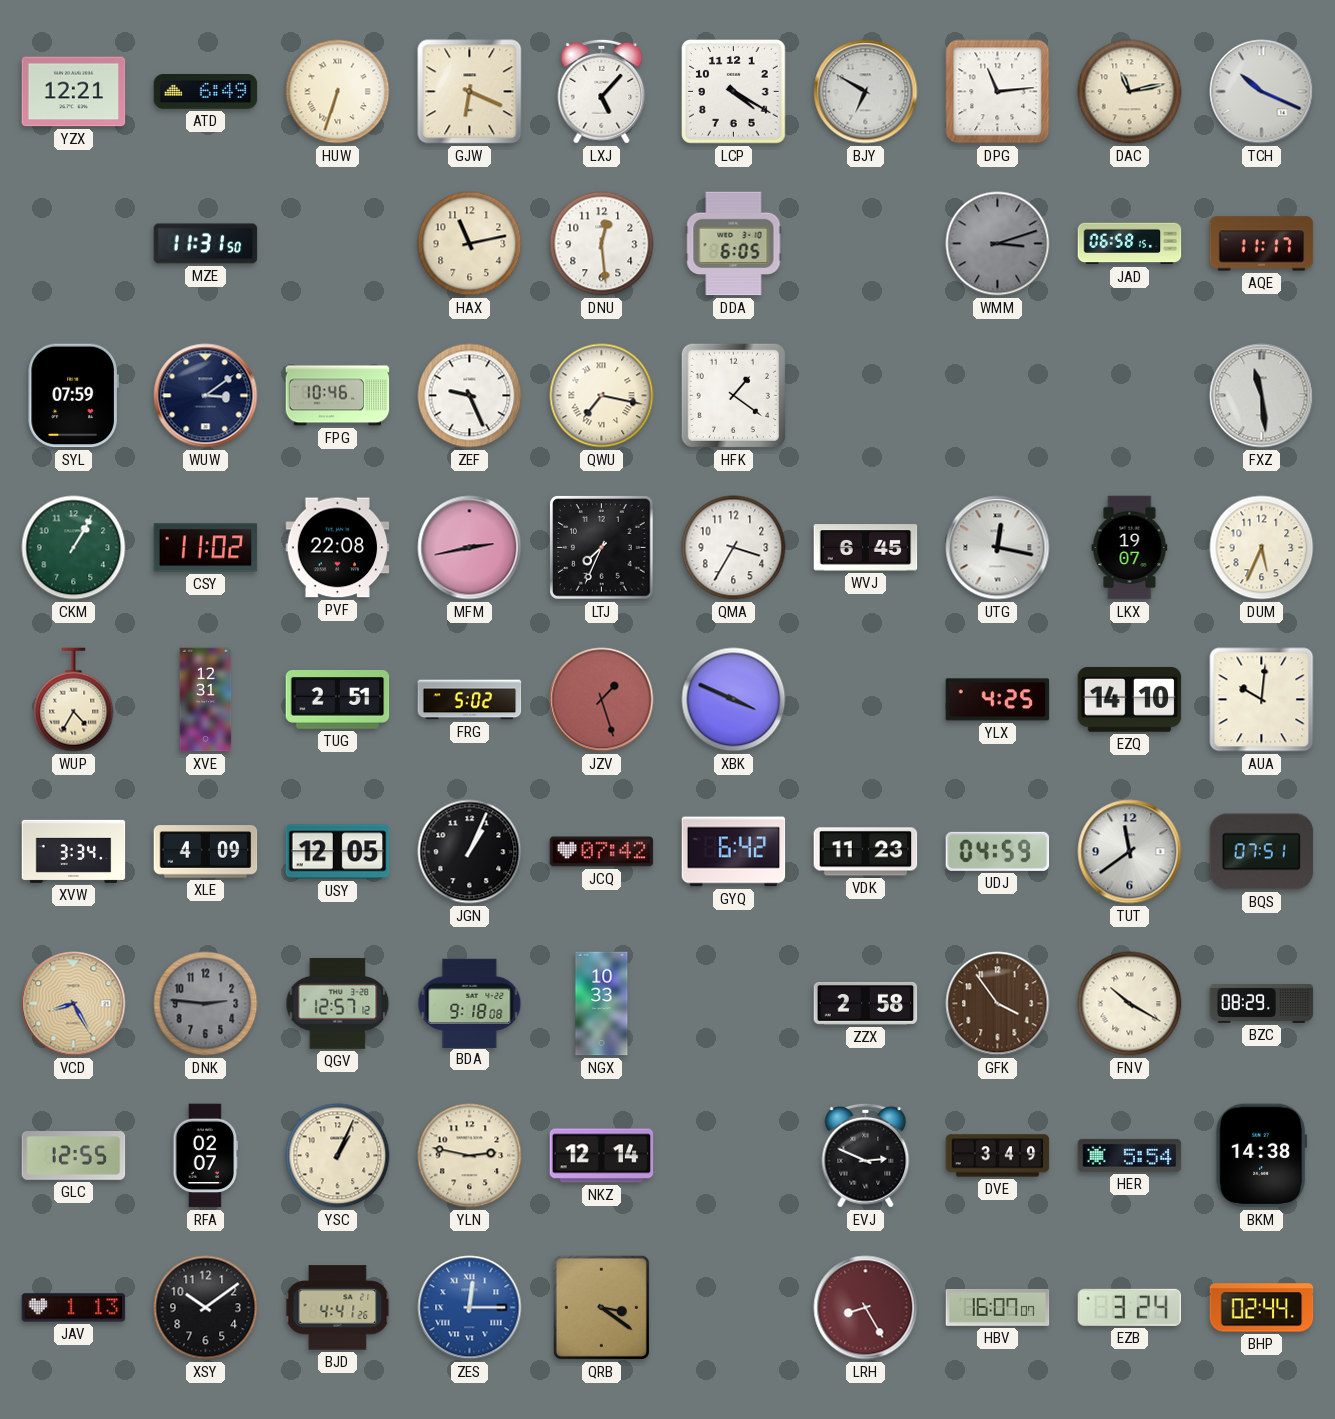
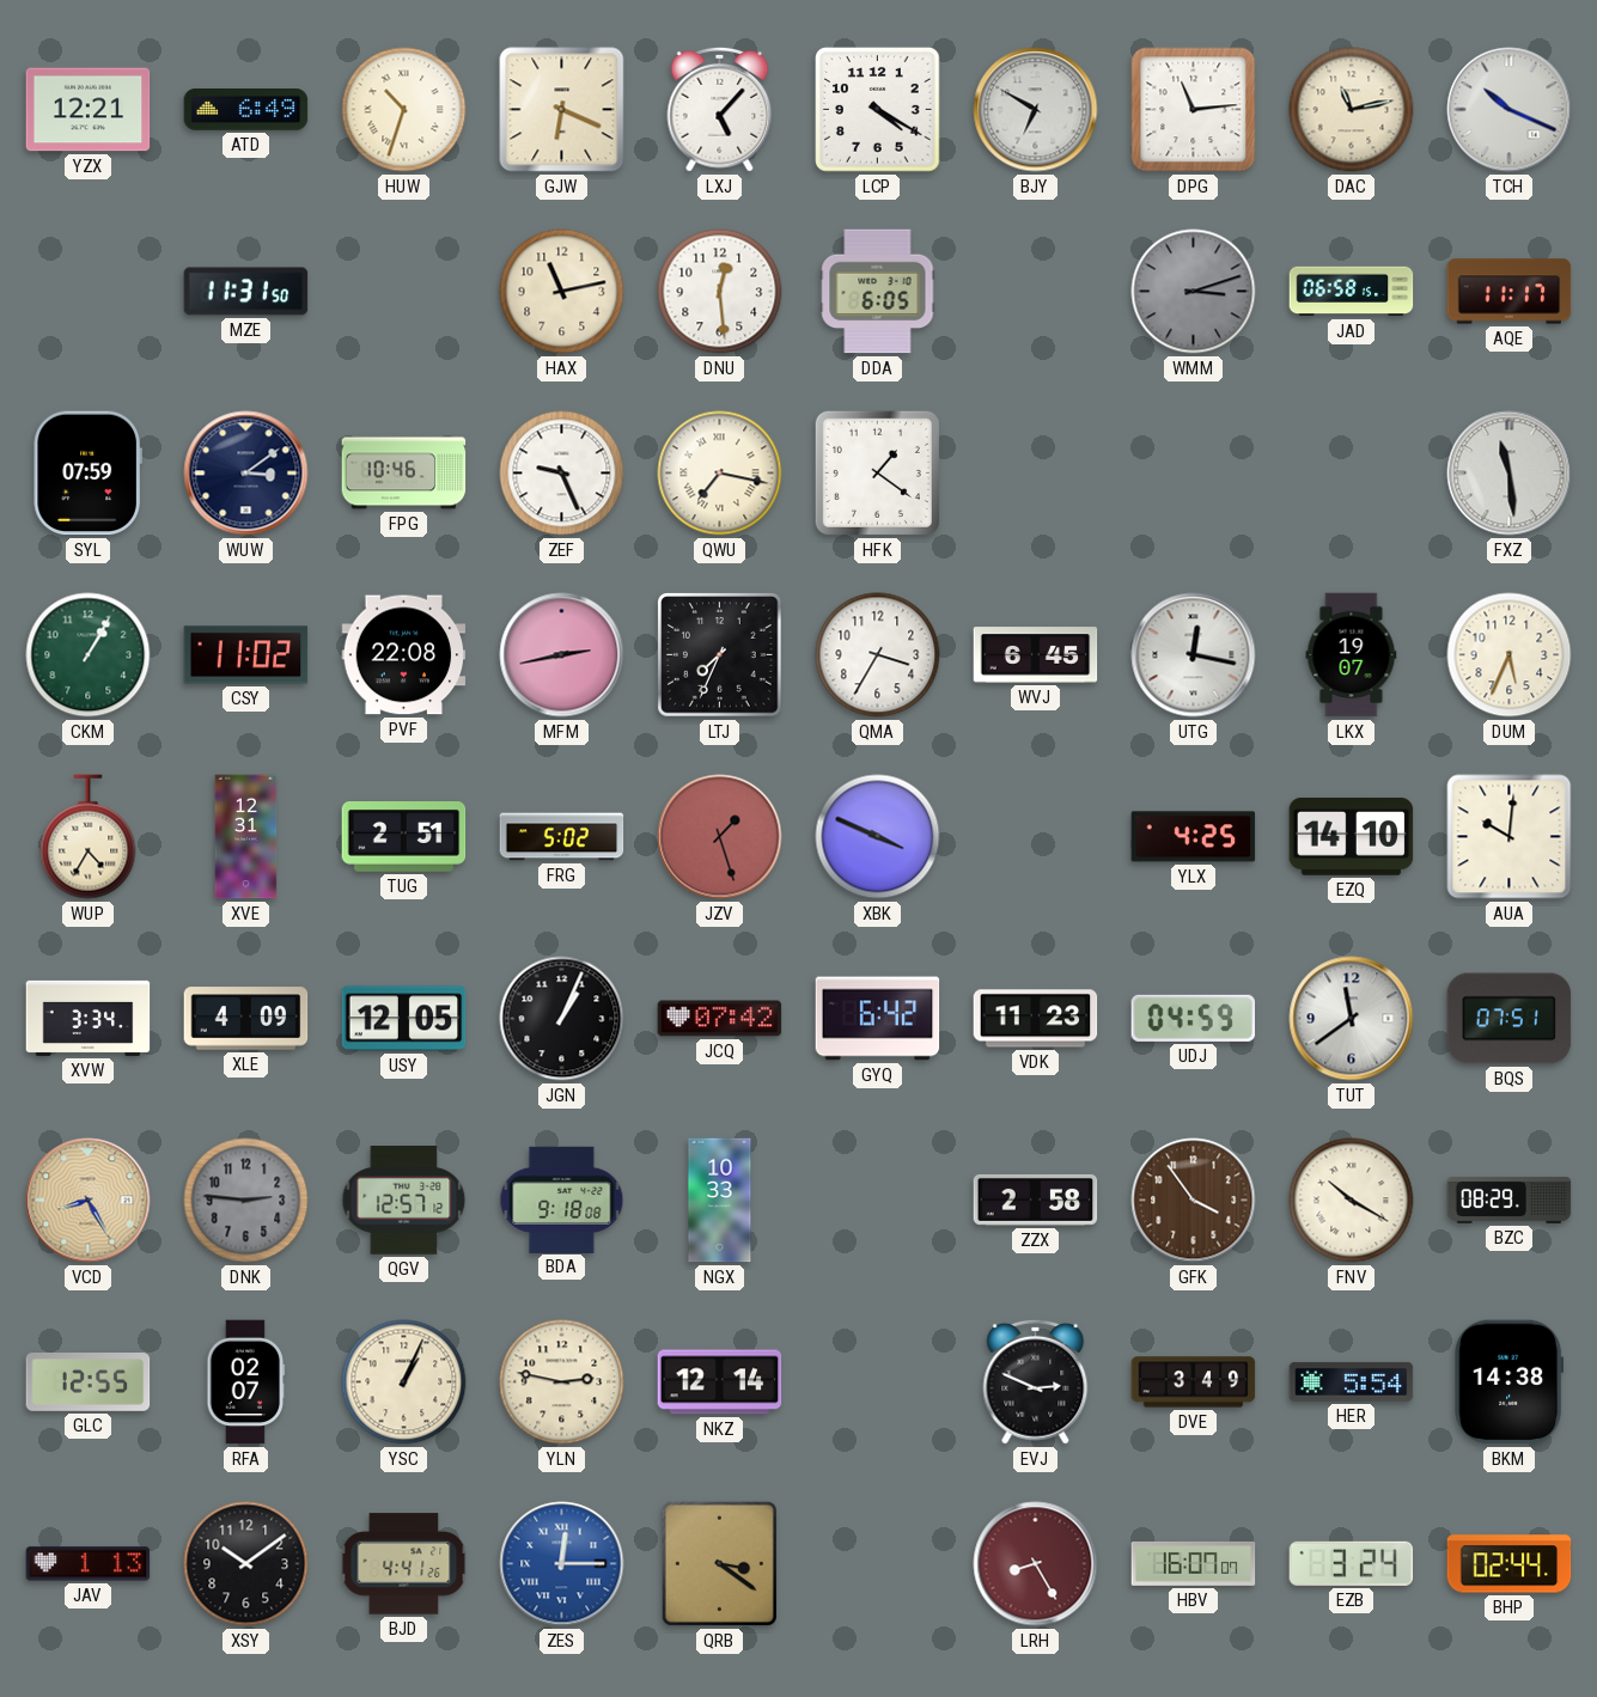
HUW: 6:33 -> 10:33 (404, 110)
